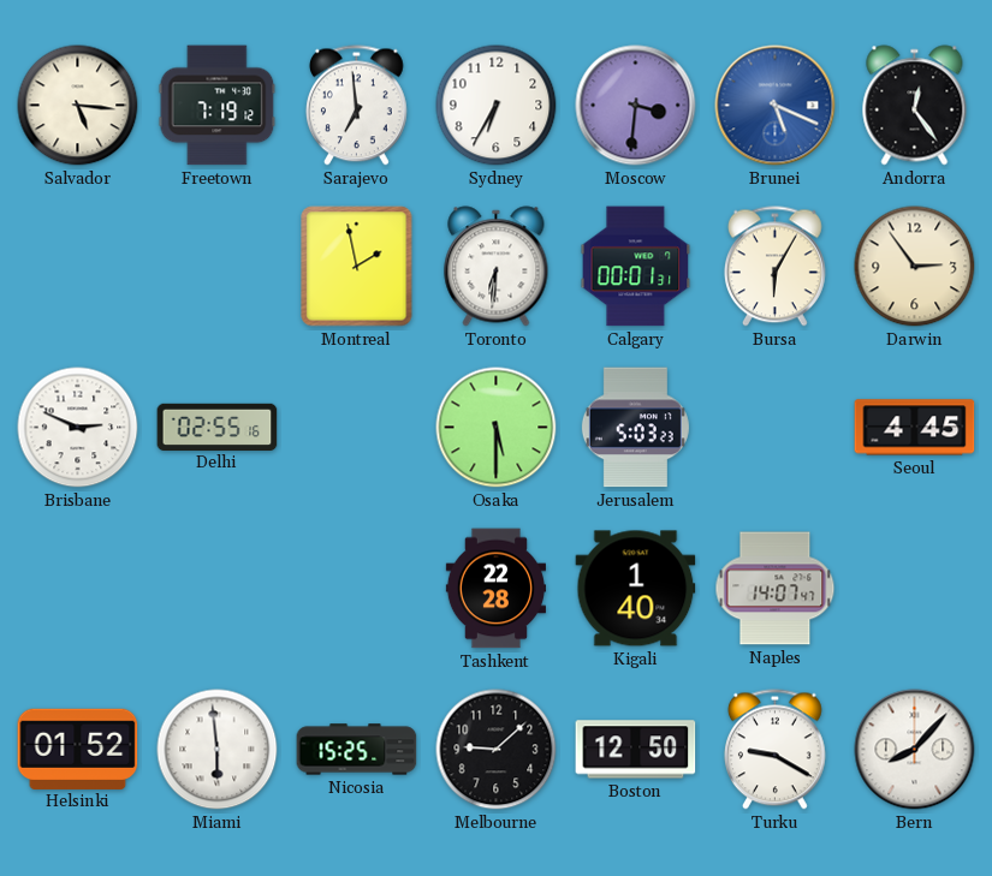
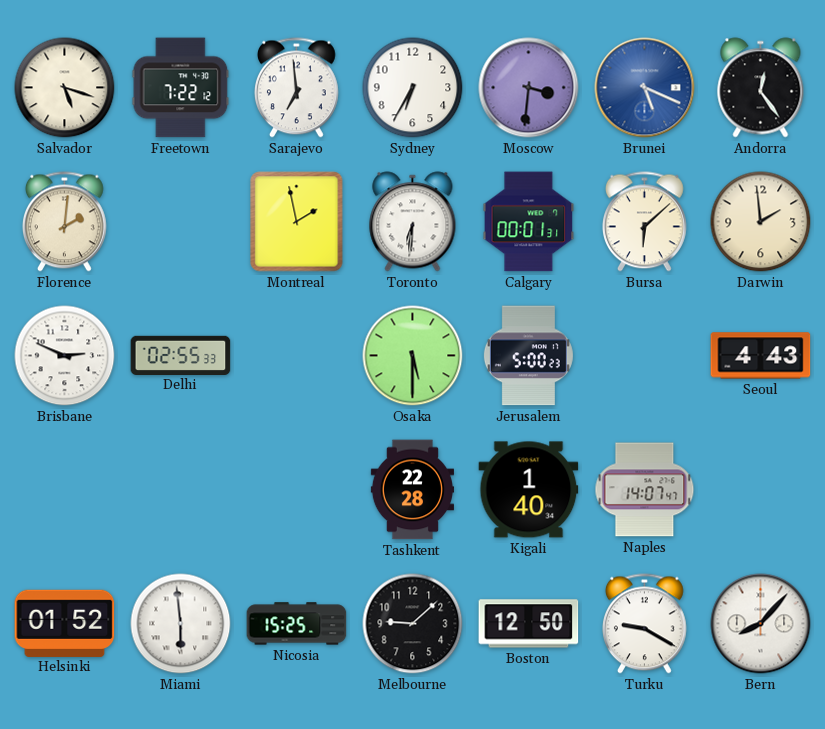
Salvador: 5:16 -> 5:18 (65, 88)
Freetown: 7:19 -> 7:22 (181, 88)
Florence: none -> 2:01 (64, 222)
Bursa: 6:05 -> 6:08 (644, 222)
Darwin: 2:54 -> 1:59 (761, 222)
Delhi: 02:55:16 -> 02:55:33 (181, 355)
Jerusalem: 5:03 -> 5:00 (528, 356)
Seoul: 4:45 -> 4:43 (761, 356)
